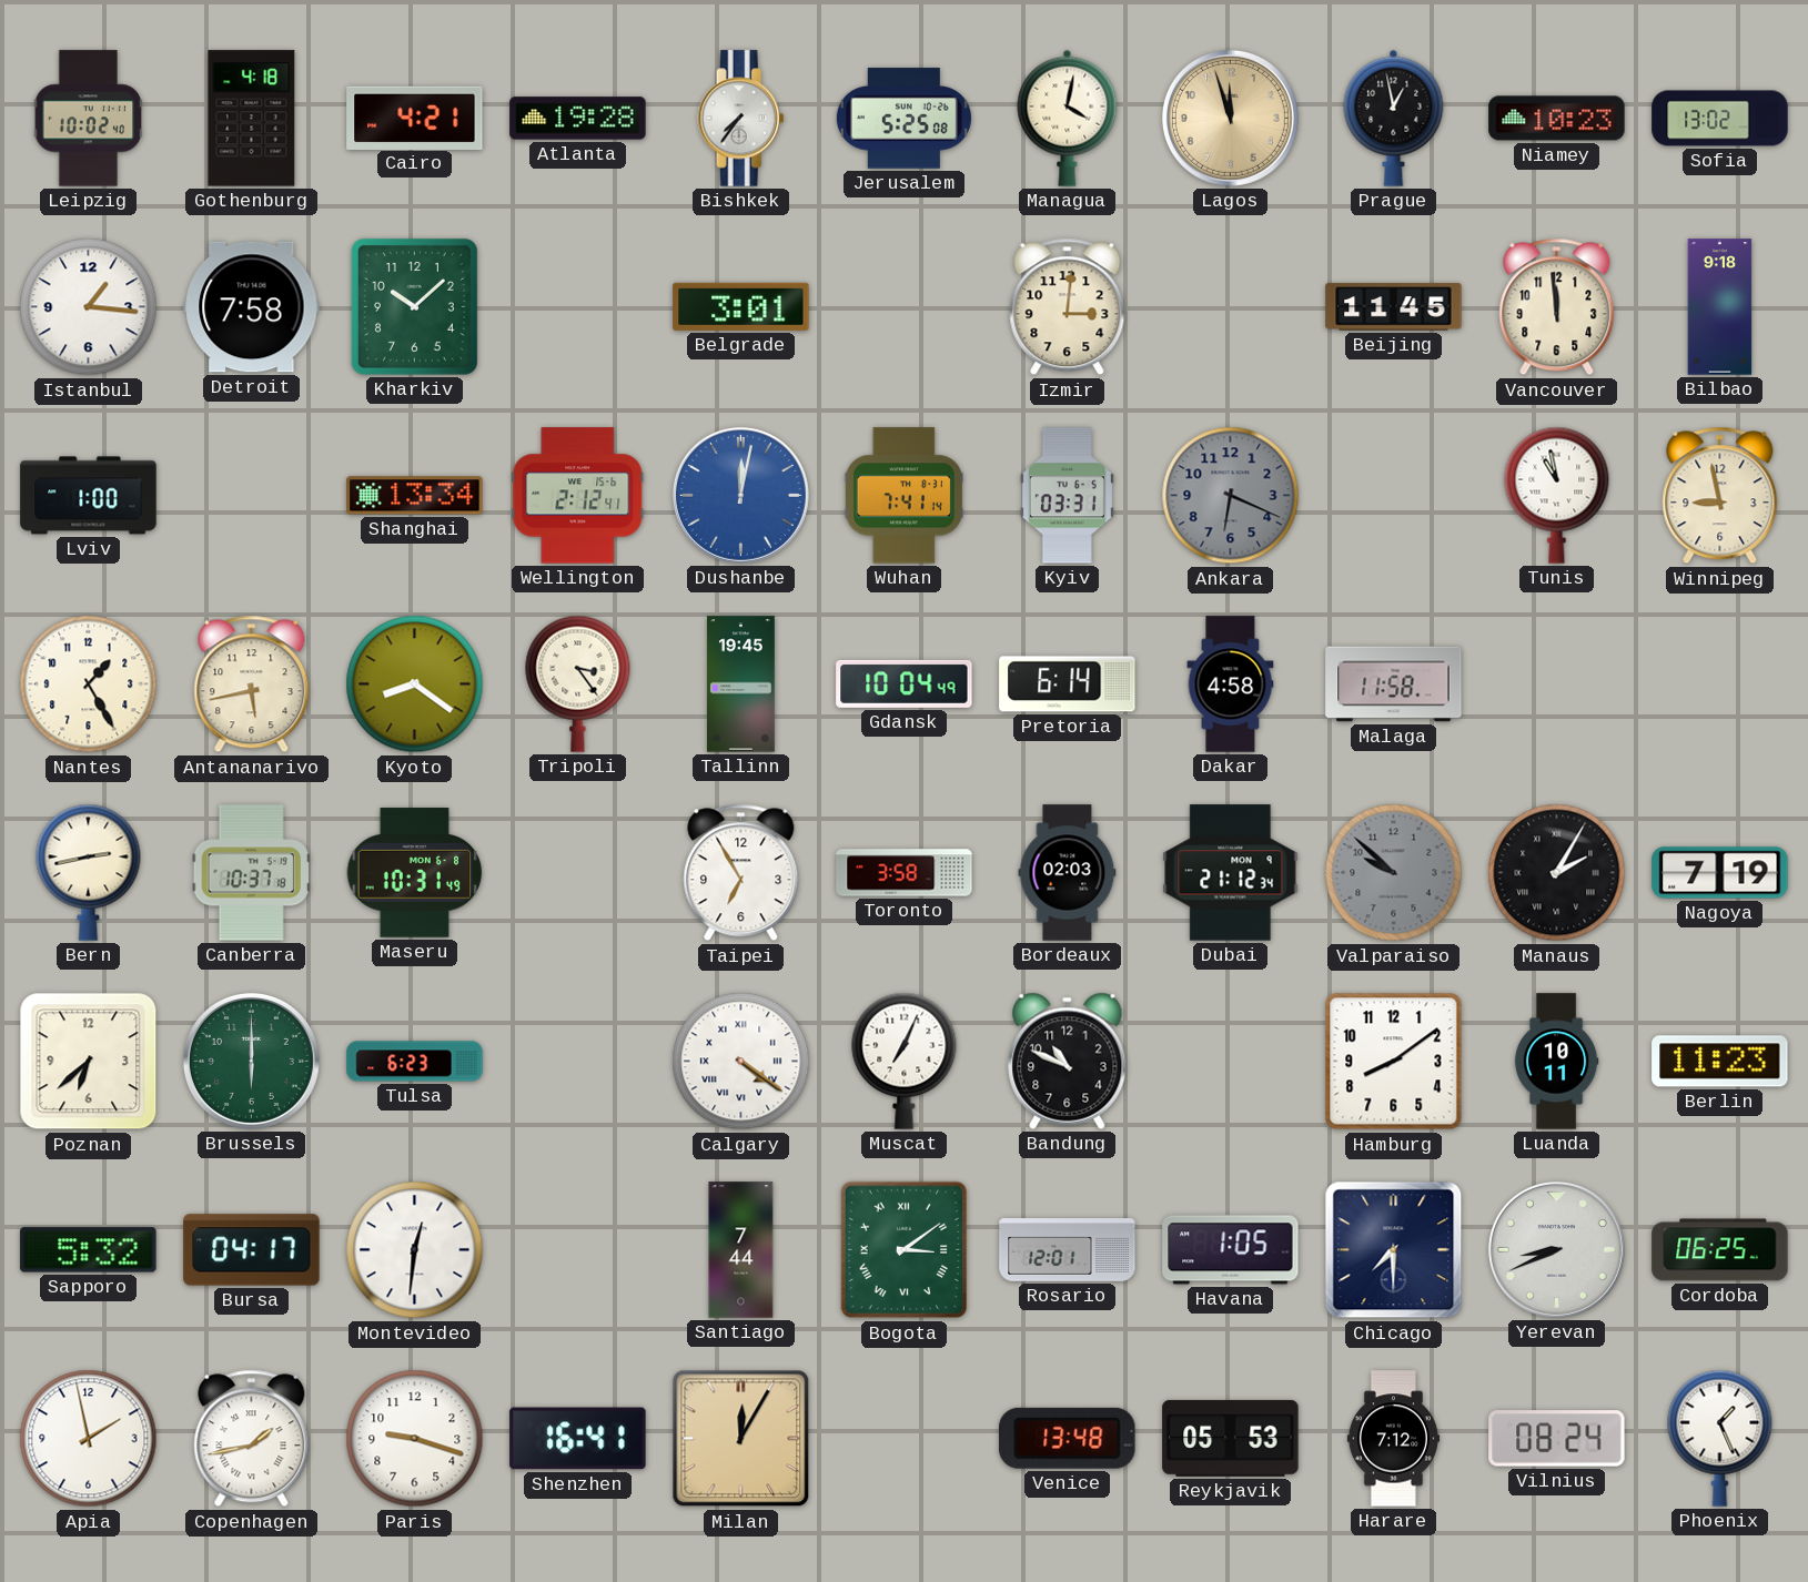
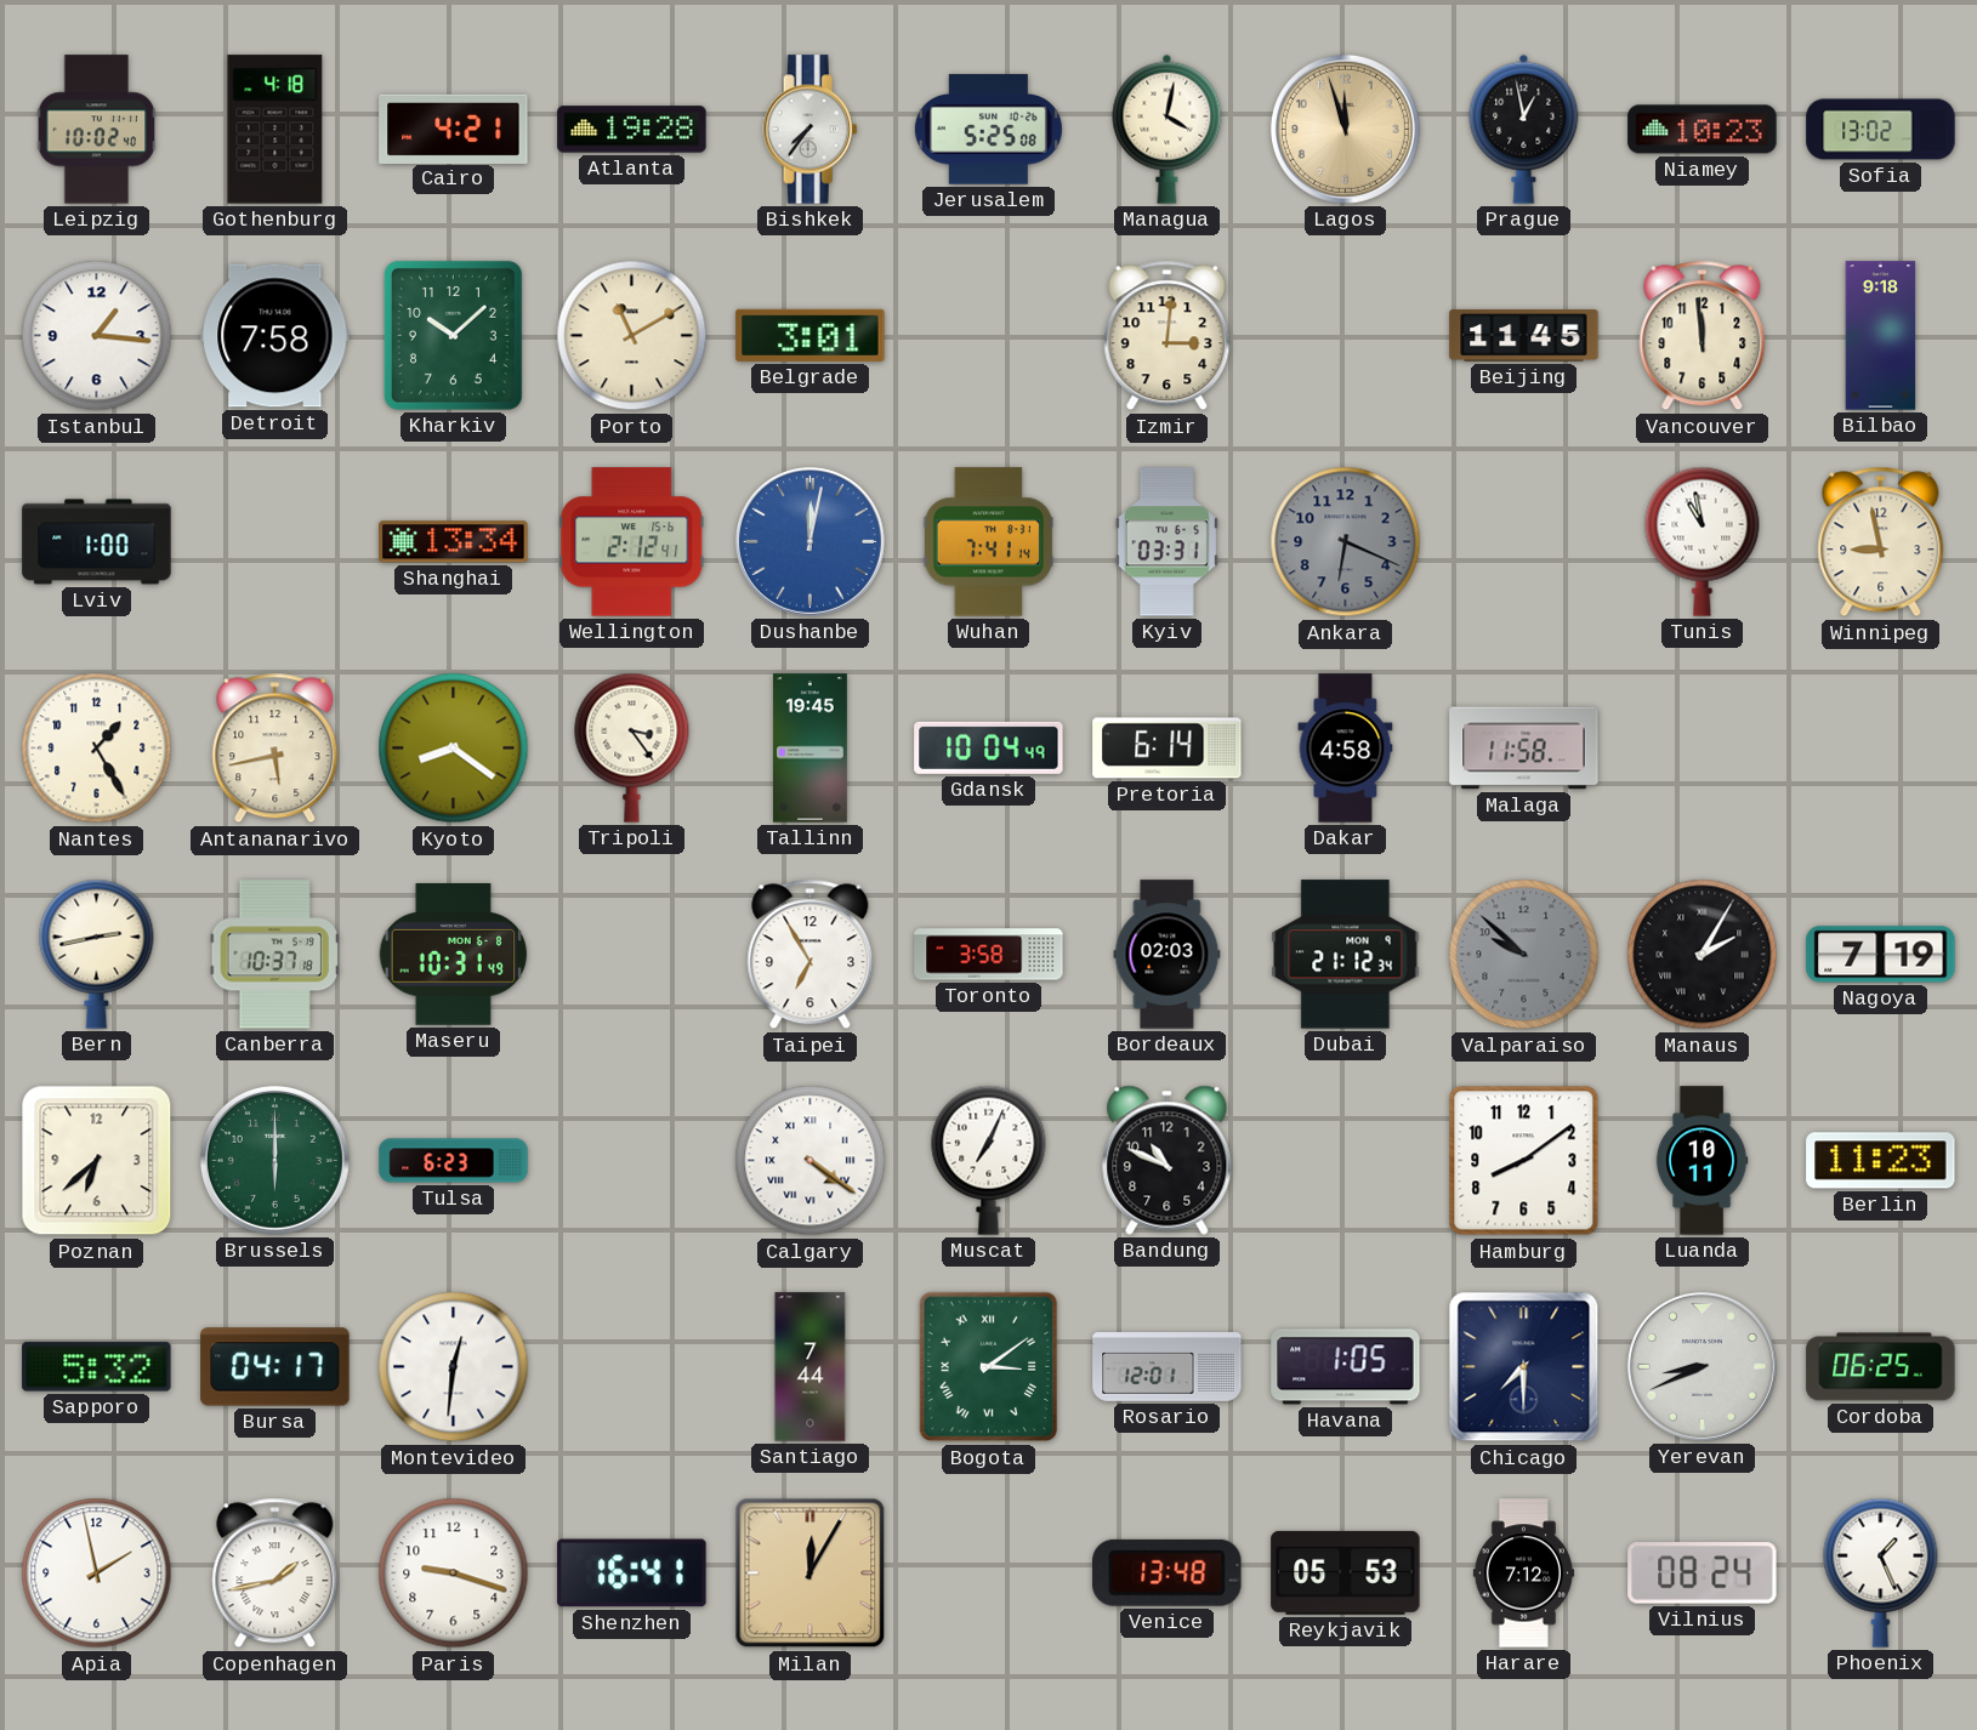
Porto: none -> 11:10 (632, 336)
